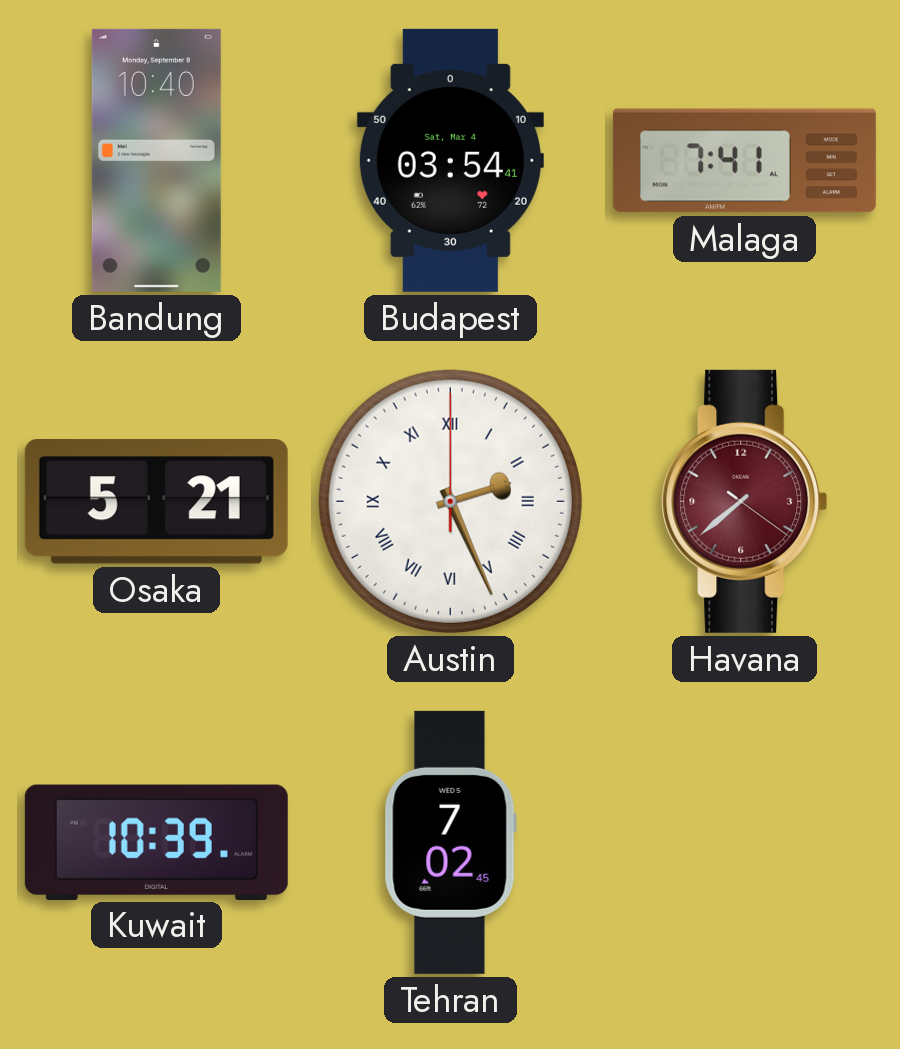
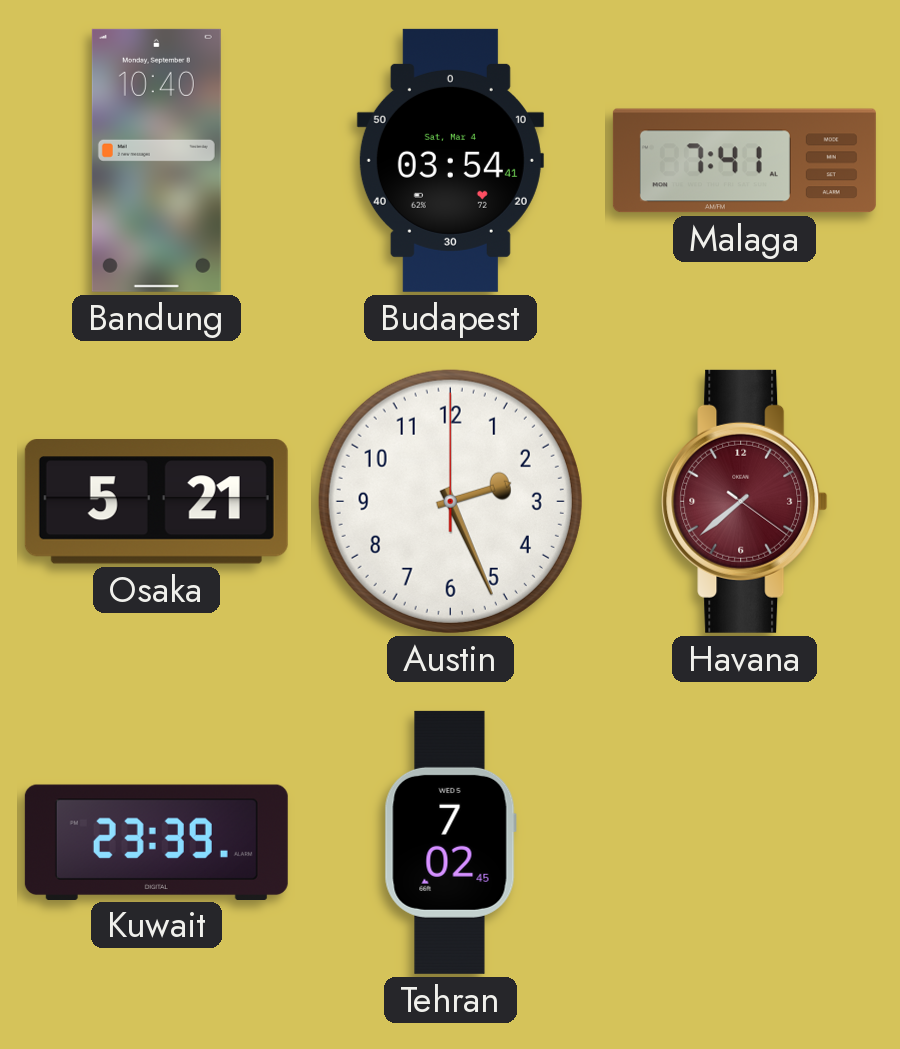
Austin numerals: Roman -> Arabic (450, 501)
Kuwait: 10:39 -> 23:39 (156, 842)
